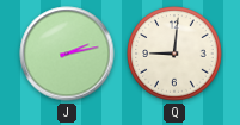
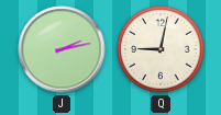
Q: 9:01 -> 9:02 (161, 49)
